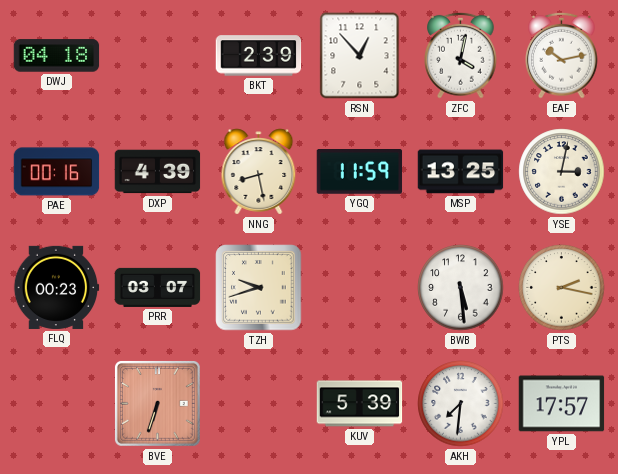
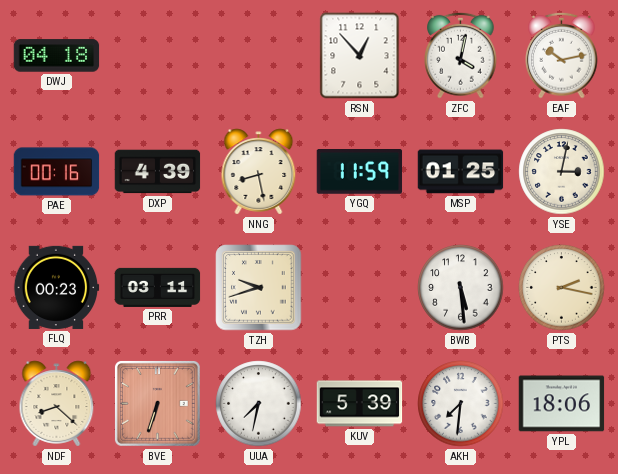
BKT: 2:39 -> none (259, 56)
MSP: 13:25 -> 01:25 (461, 172)
PRR: 03:07 -> 03:11 (158, 287)
NDF: none -> 8:22 (57, 404)
UUA: none -> 7:32 (259, 404)
YPL: 17:57 -> 18:06 (562, 404)
